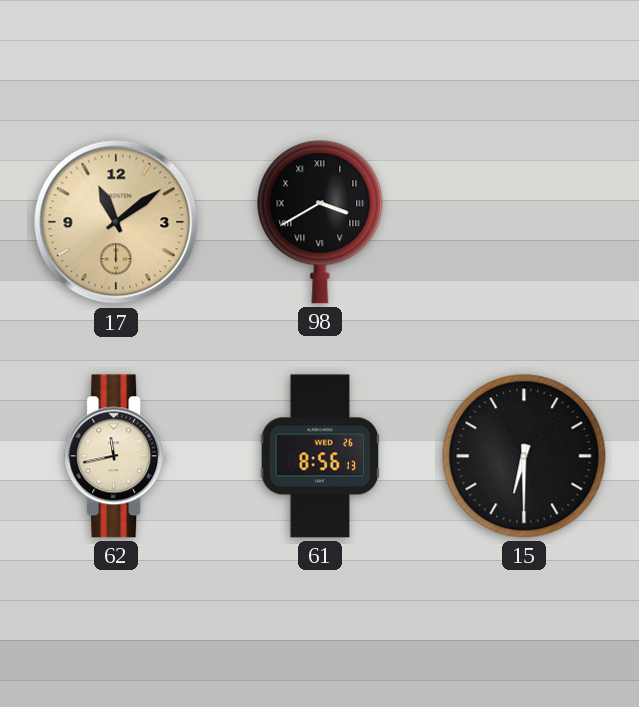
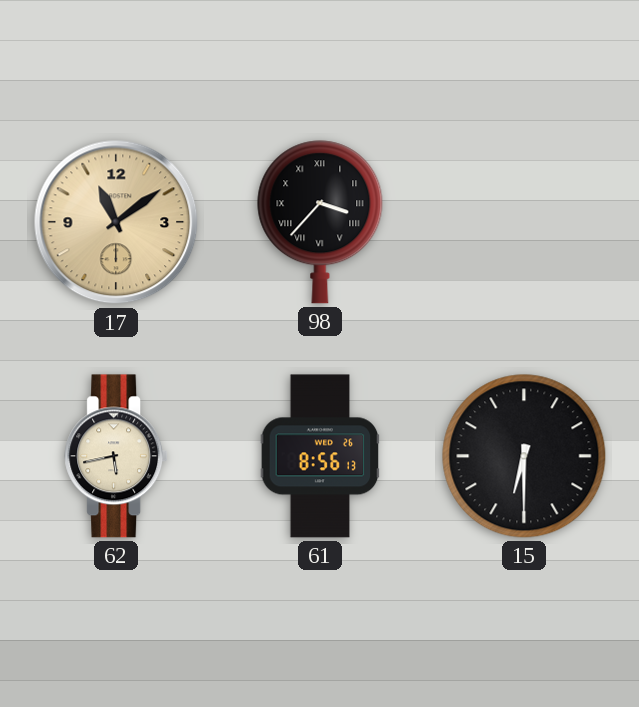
98: 3:40 -> 3:37 (320, 222)
62: 11:43 -> 5:43 (116, 456)
